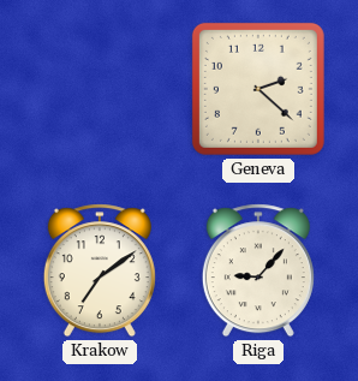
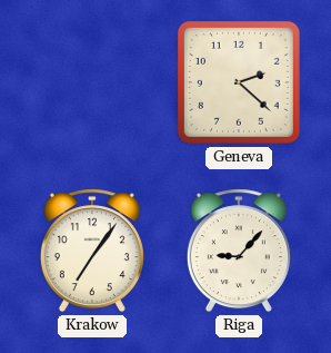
Krakow: 7:09 -> 7:06 (92, 251)
